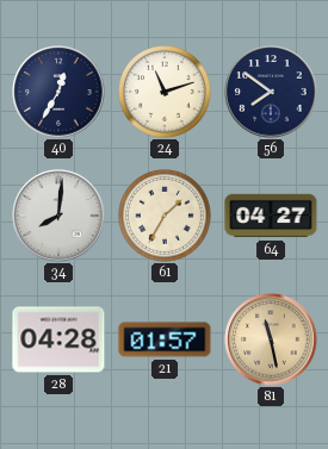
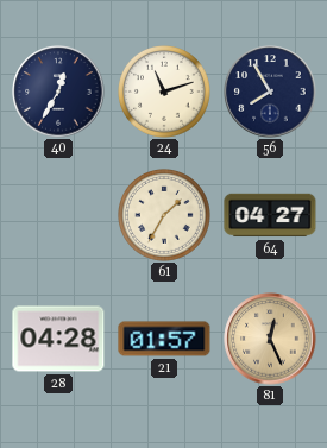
56: 7:51 -> 7:55 (270, 92)
34: 8:01 -> none (58, 216)
81: 11:28 -> 12:26 (270, 339)
